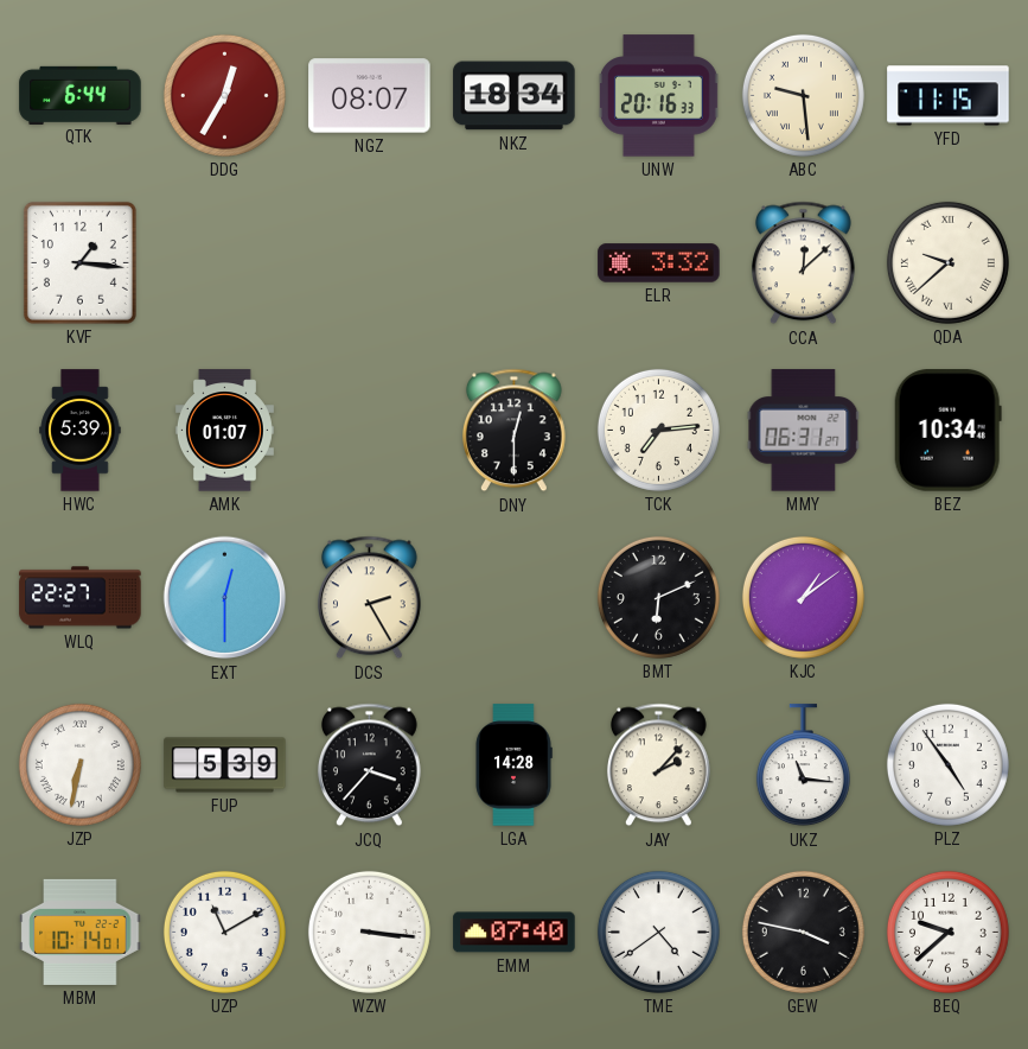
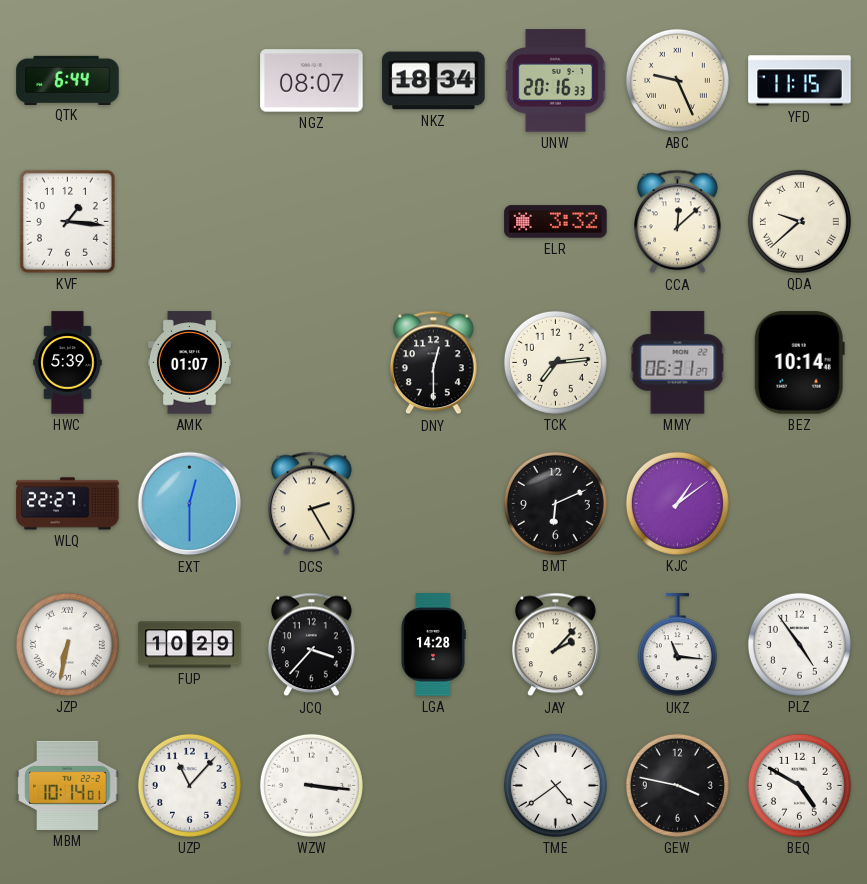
DDG: 12:35 -> none (224, 95)
ABC: 9:29 -> 9:26 (677, 80)
BEZ: 10:34 -> 10:14 (799, 363)
FUP: 5:39 -> 10:29 (190, 645)
UZP: 11:10 -> 11:07 (189, 785)
EMM: 07:40 -> none (515, 933)
BEQ: 9:38 -> 4:50 (799, 785)
